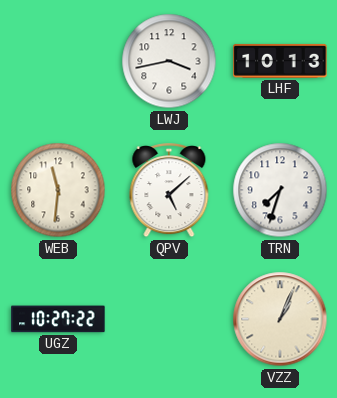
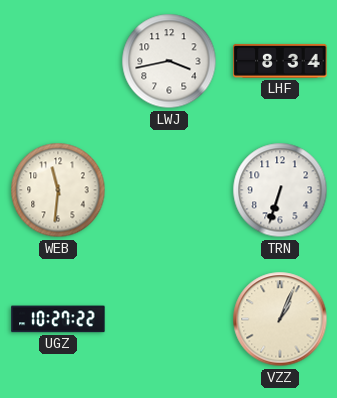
LHF: 10:13 -> 8:34 (280, 61)
QPV: 5:08 -> none (169, 191)
TRN: 7:33 -> 6:33 (280, 190)
